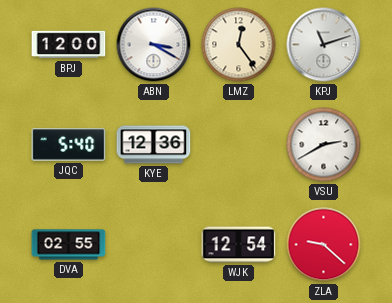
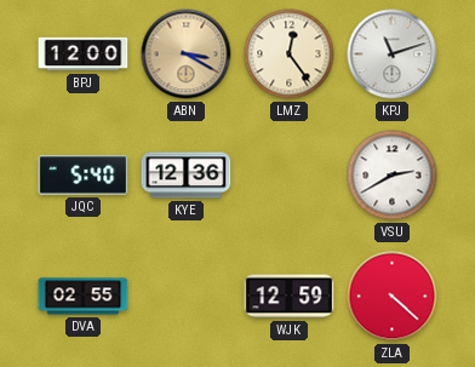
ABN dial: white -> champagne (187, 55)
WJK: 12:54 -> 12:59 (290, 297)
ZLA: 9:22 -> 4:22 (393, 297)
